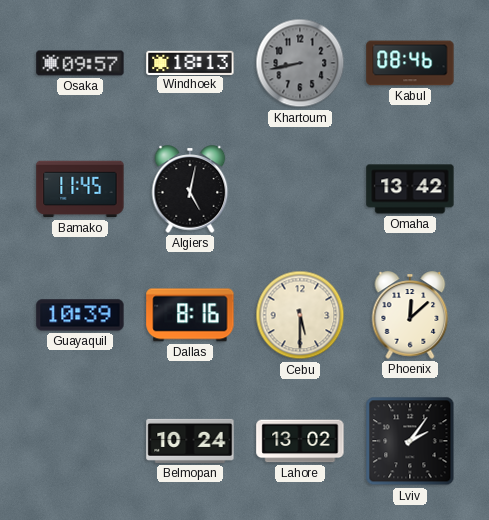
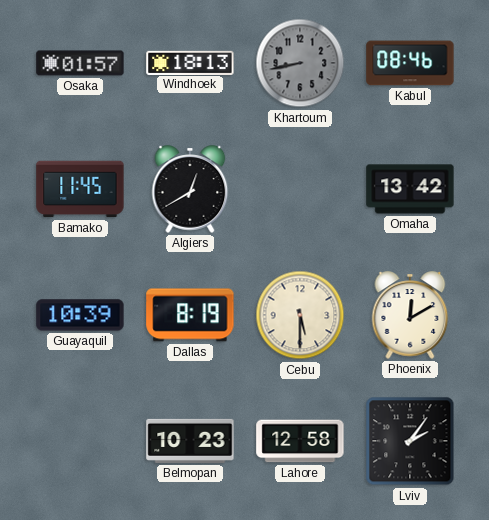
Osaka: 09:57 -> 01:57 (80, 63)
Algiers: 5:02 -> 12:40 (190, 189)
Dallas: 8:16 -> 8:19 (190, 315)
Phoenix: 12:08 -> 12:10 (410, 315)
Belmopan: 10:24 -> 10:23 (190, 441)
Lahore: 13:02 -> 12:58 (300, 441)
